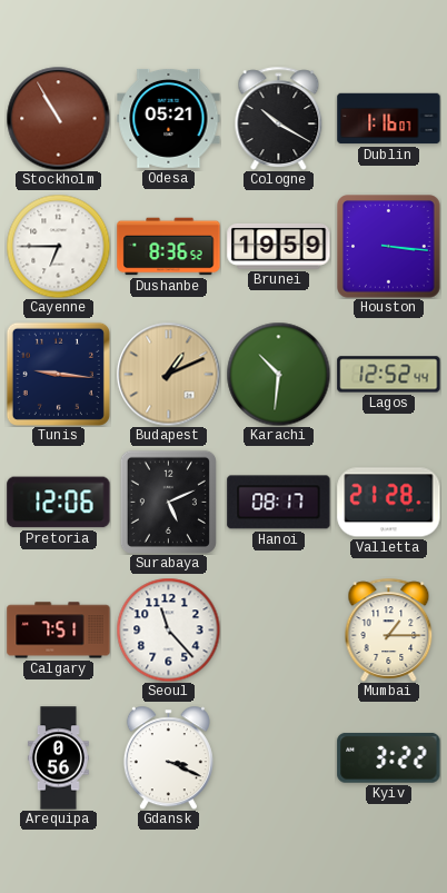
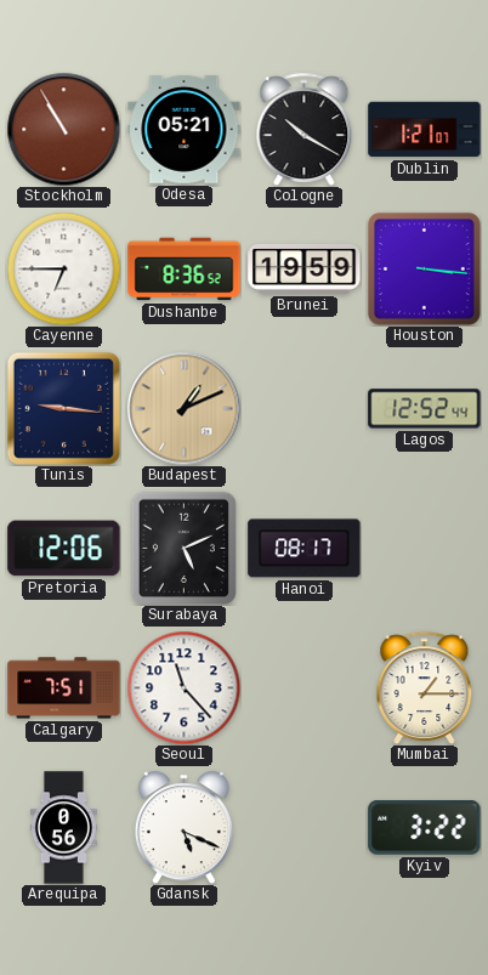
Dublin: 1:16 -> 1:21 (425, 130)
Karachi: 10:31 -> none (278, 374)
Valletta: 21:28 -> none (389, 503)
Gdansk: 3:19 -> 5:19 (183, 827)
